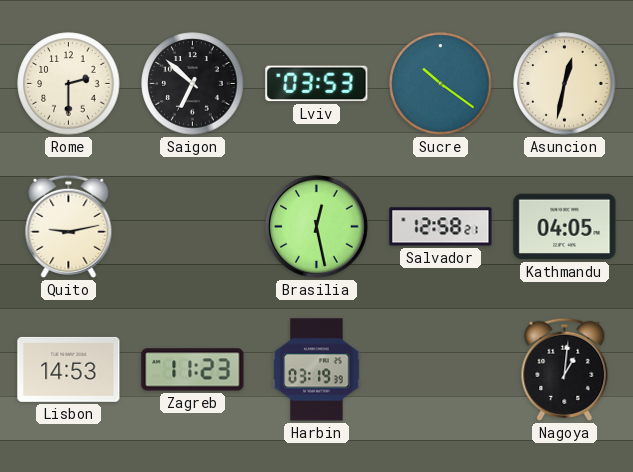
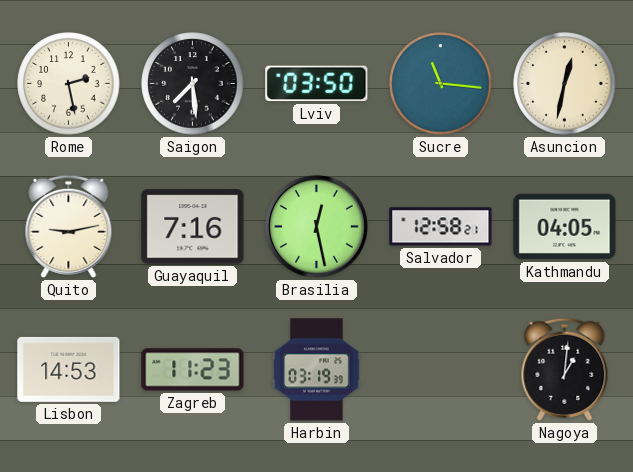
Rome: 2:30 -> 2:28 (69, 84)
Saigon: 6:52 -> 7:29 (193, 84)
Lviv: 03:53 -> 03:50 (317, 84)
Sucre: 10:21 -> 11:16 (441, 84)
Guayaquil: none -> 7:16 (193, 227)
